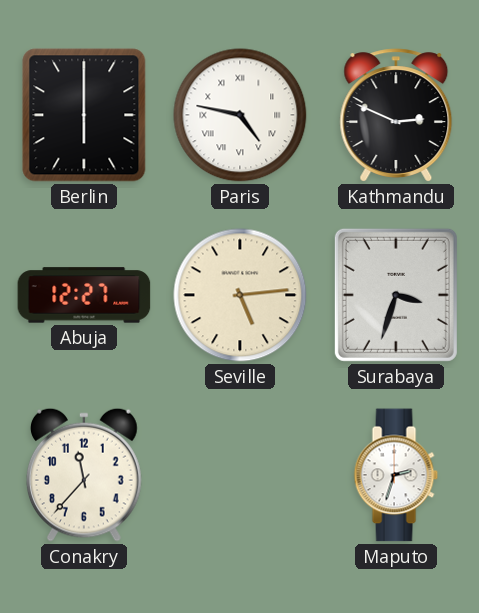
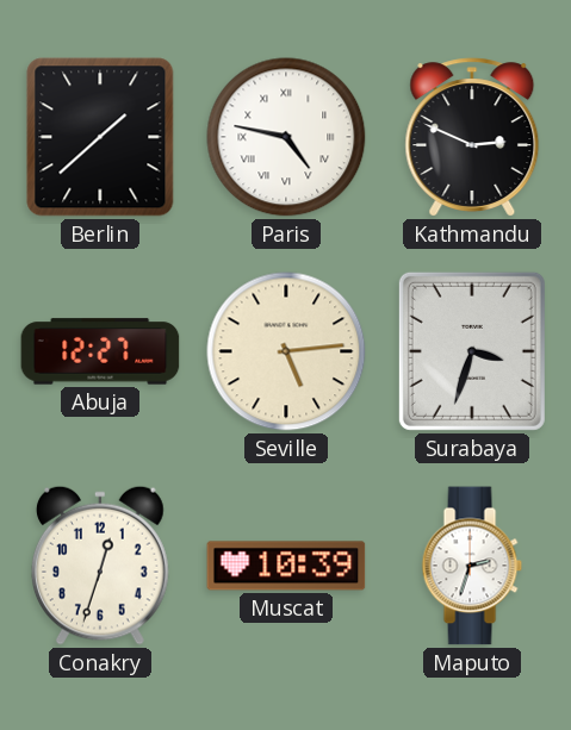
Berlin: 6:00 -> 1:38 (100, 137)
Conakry: 11:37 -> 12:33 (100, 566)
Muscat: none -> 10:39 (286, 566)
